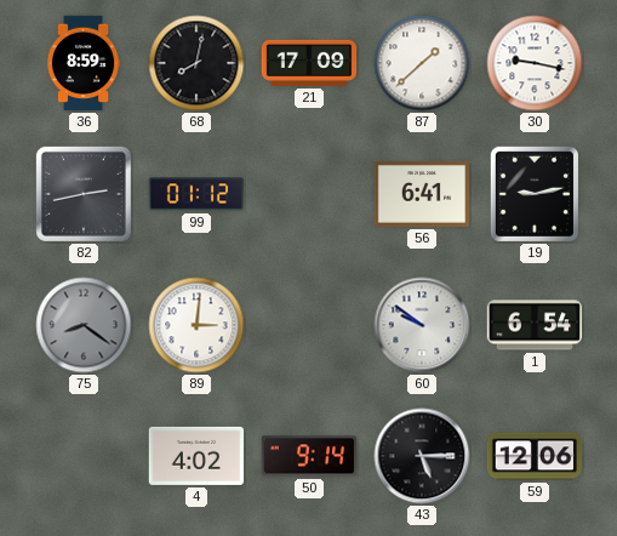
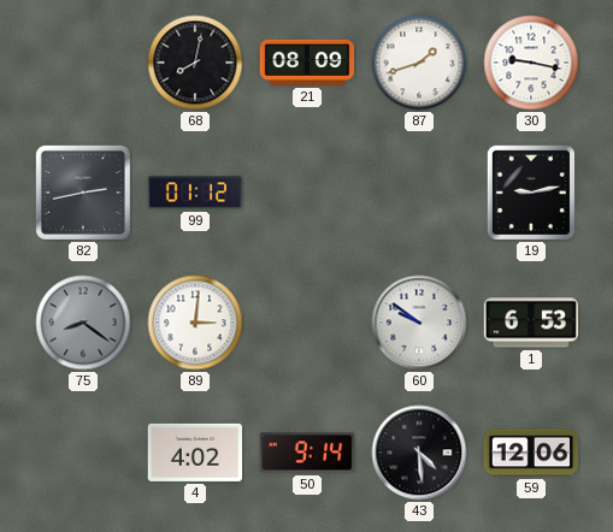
36: 8:59 -> none (84, 63)
21: 17:09 -> 08:09 (307, 63)
87: 1:38 -> 1:42 (419, 63)
56: 6:41 -> none (422, 194)
1: 6:54 -> 6:53 (531, 323)
43: 5:15 -> 4:29 (419, 453)
